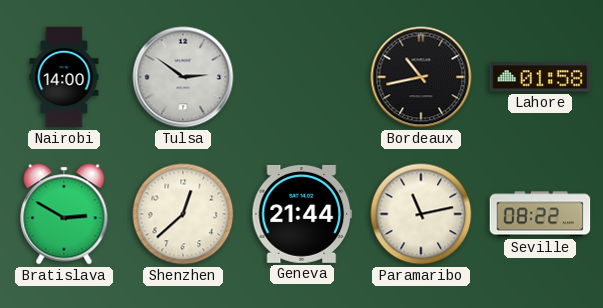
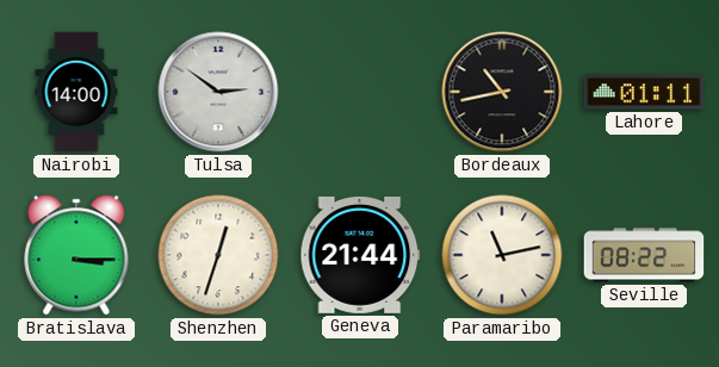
Lahore: 01:58 -> 01:11 (644, 92)
Bratislava: 2:50 -> 3:15 (76, 255)
Shenzhen: 12:38 -> 12:33 (218, 255)
